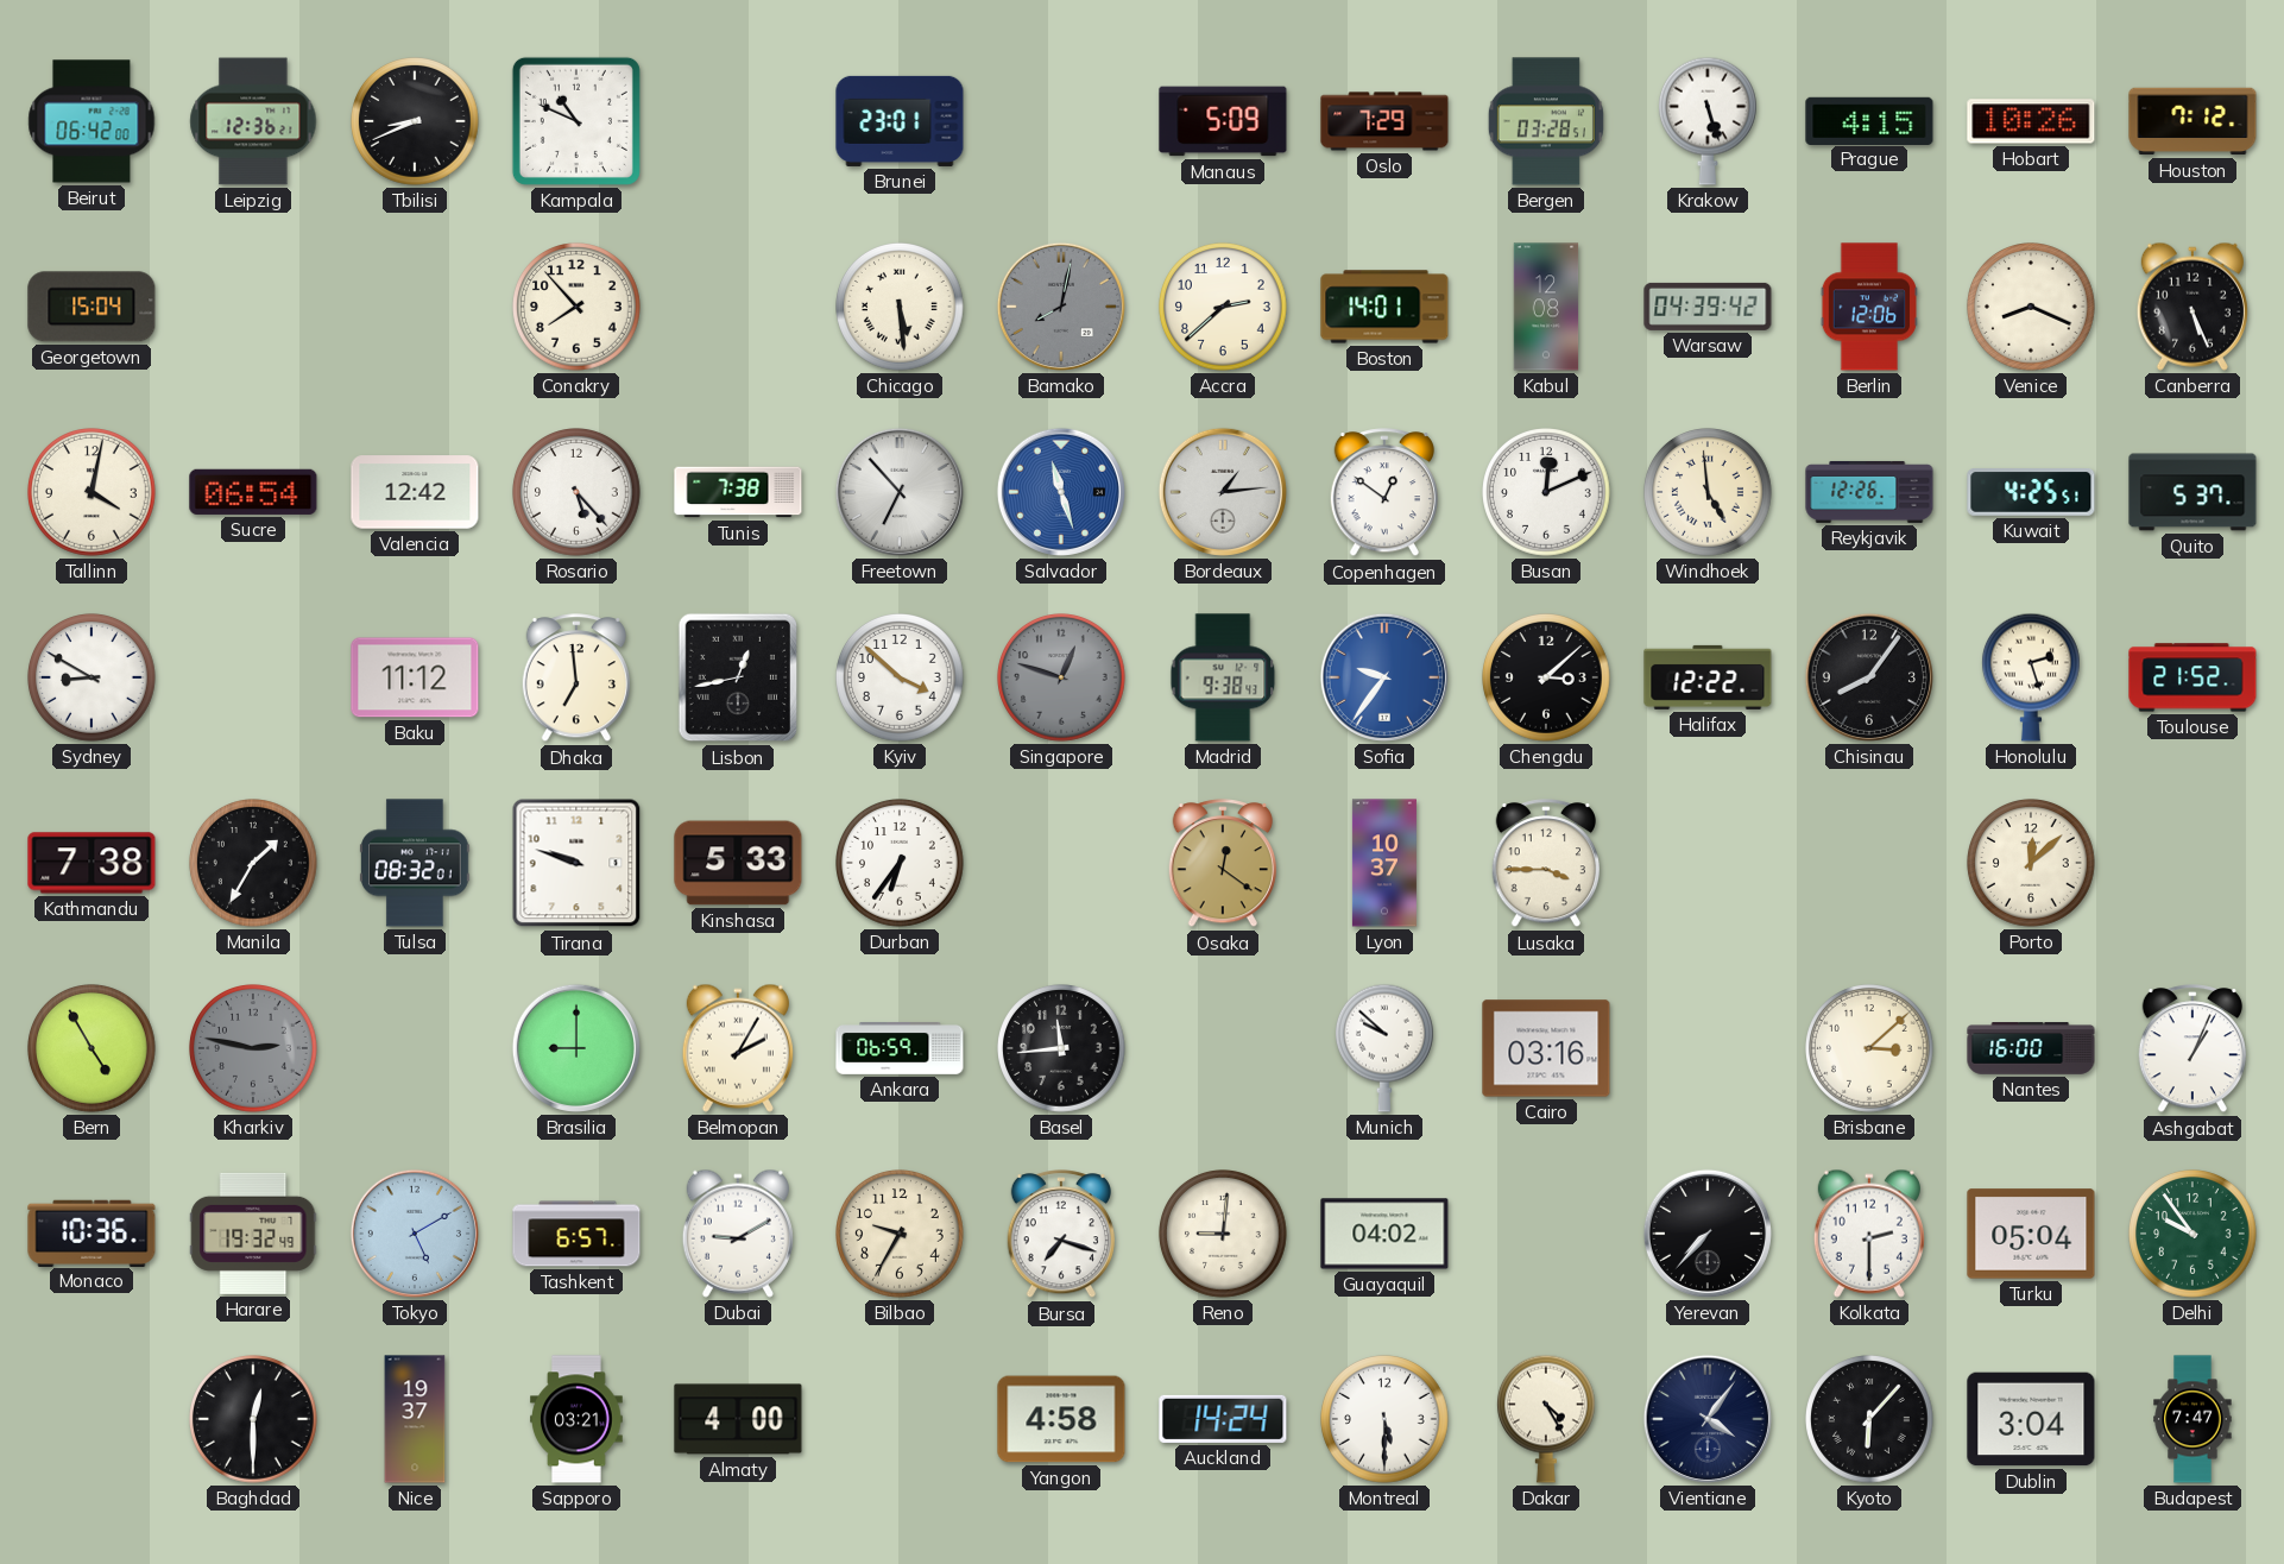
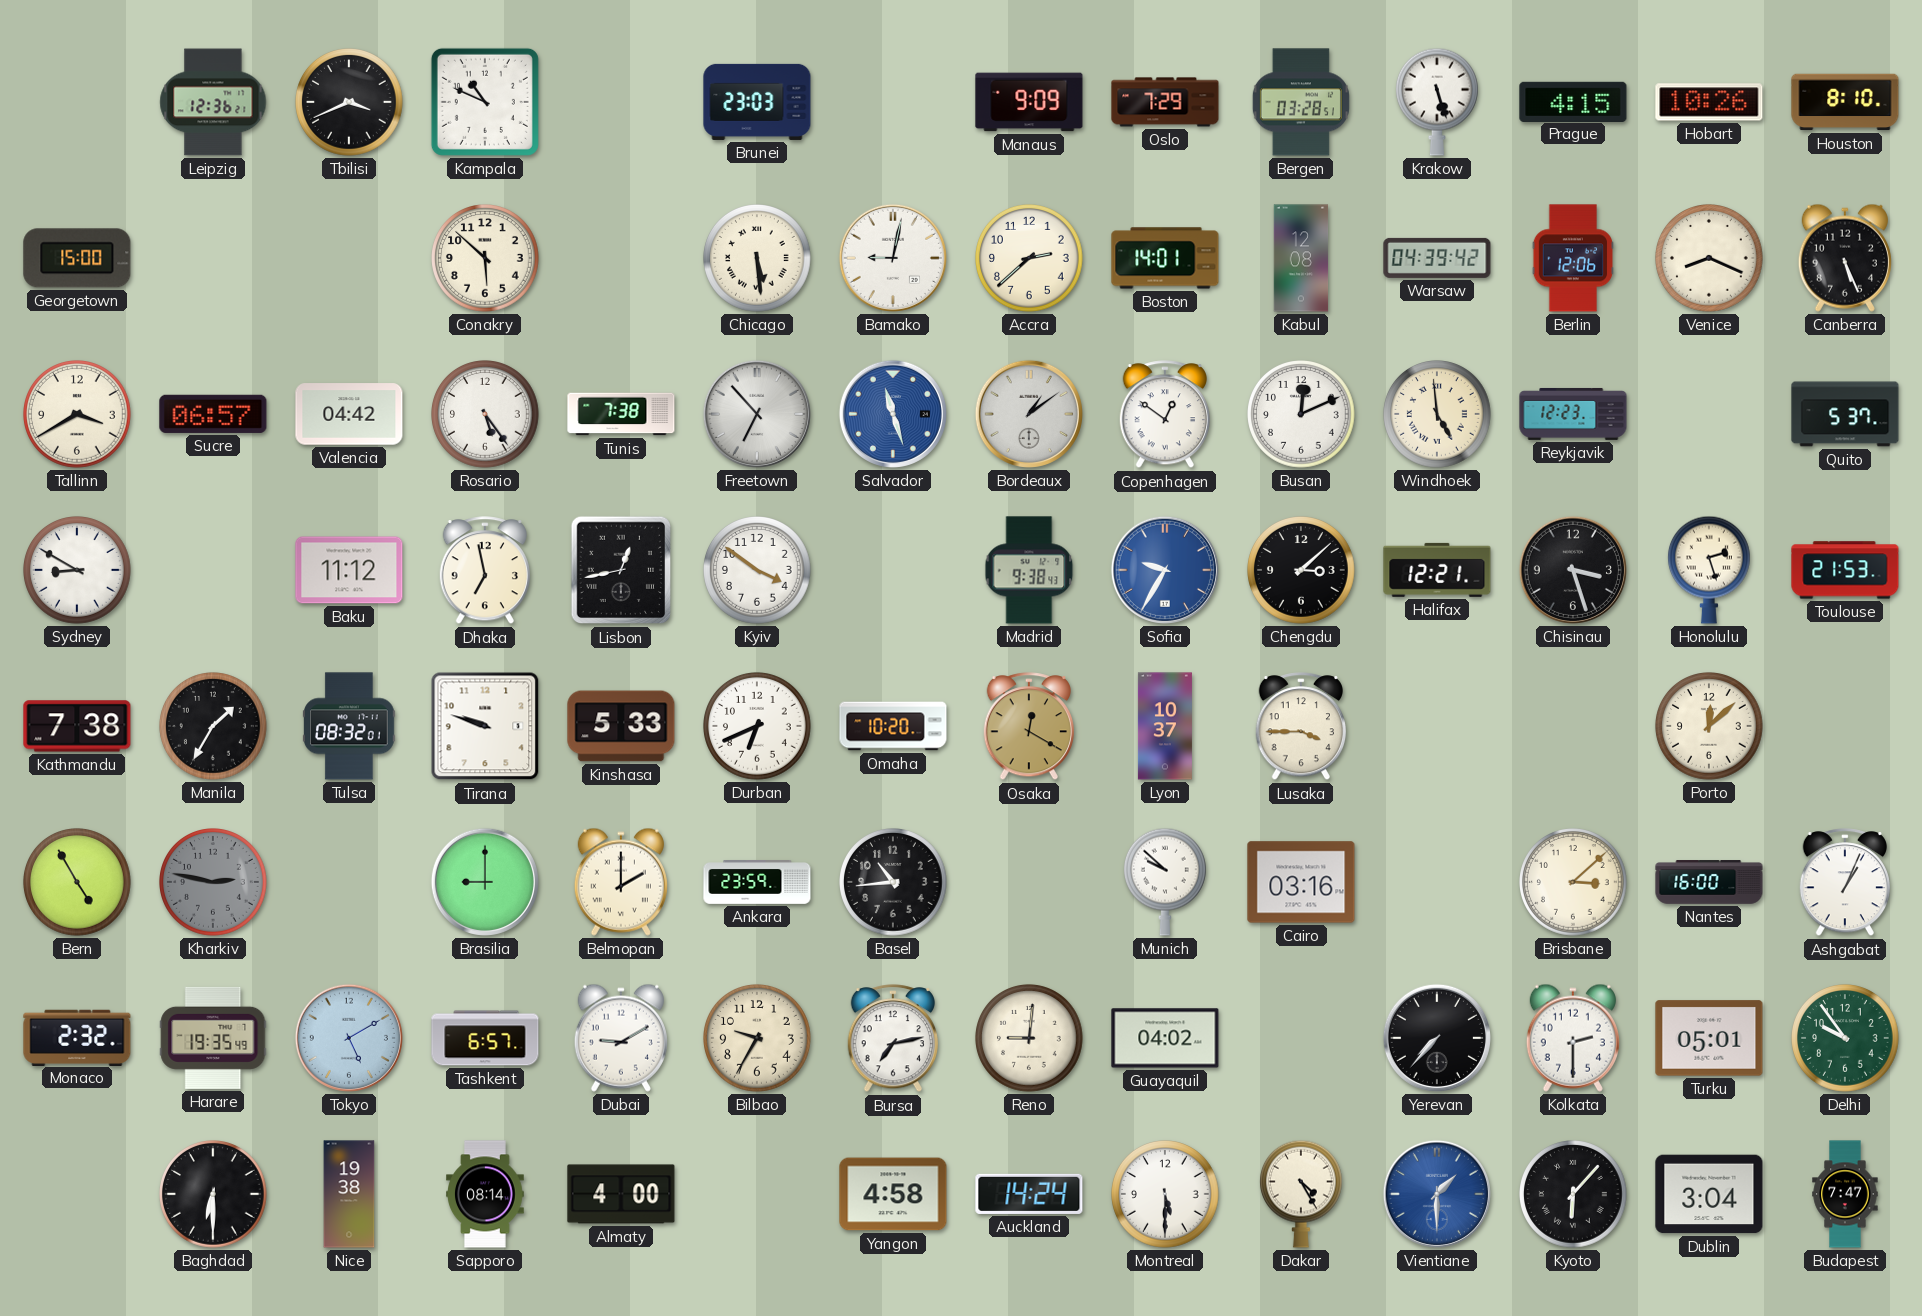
Beirut: 06:42 -> none (92, 121)
Tbilisi: 8:41 -> 3:41 (350, 103)
Brunei: 23:01 -> 23:03 (757, 102)
Manaus: 5:09 -> 9:09 (1029, 102)
Houston: 7:12 -> 8:10 (1845, 102)
Georgetown: 15:04 -> 15:00 (77, 258)
Conakry: 7:53 -> 5:52 (486, 259)
Bamako: 8:02 -> 9:02 (893, 258)
Bamako dial: grey -> white (893, 258)
Tallinn: 4:02 -> 3:40 (78, 415)
Sucre: 06:54 -> 06:57 (213, 414)
Valencia: 12:42 -> 04:42 (349, 414)
Rosario: 5:23 -> 5:24 (486, 415)
Bordeaux: 1:14 -> 1:09 (1029, 414)
Reykjavik: 12:26 -> 12:23 (1573, 414)
Kuwait: 4:25 -> none (2031, 493)
Dhaka: 6:59 -> 6:58 (484, 571)
Kyiv: 3:52 -> 3:51 (758, 571)
Singapore: 12:48 -> none (1062, 679)
Sofia: 9:36 -> 9:35 (1165, 570)
Halifax: 12:22 -> 12:21 (1437, 570)
Chisinau: 8:06 -> 3:27 (1573, 570)
Toulouse: 21:52 -> 21:53 (1845, 570)
Durban: 6:36 -> 6:41 (758, 727)
Omaha: none -> 10:20 (893, 726)
Osaka: 12:21 -> 12:20 (1028, 727)
Belmopan: 2:05 -> 2:00 (621, 882)
Ankara: 06:59 -> 23:59 (757, 883)
Basel: 11:44 -> 10:44 (894, 883)
Monaco: 10:36 -> 2:32 (77, 1037)
Harare: 19:32 -> 19:35 (213, 1038)
Bursa: 7:18 -> 7:13 (892, 1039)
Turku: 05:04 -> 05:01 (1709, 1038)
Baghdad: 12:30 -> 6:30 (214, 1195)
Nice: 19:37 -> 19:38 (349, 1194)
Sapporo: 03:21 -> 08:14 (486, 1194)
Vientiane: 4:06 -> 1:30 (1437, 1194)
Vientiane dial: navy -> blue (1437, 1194)
